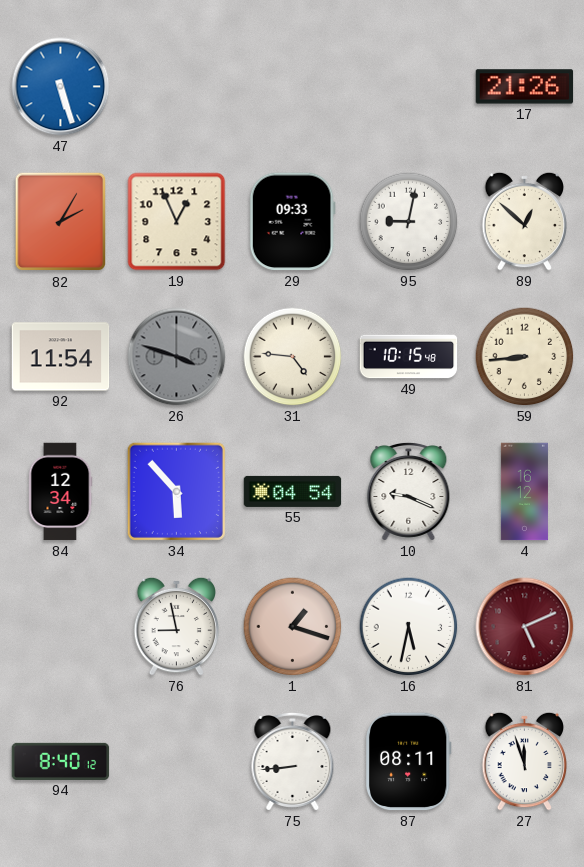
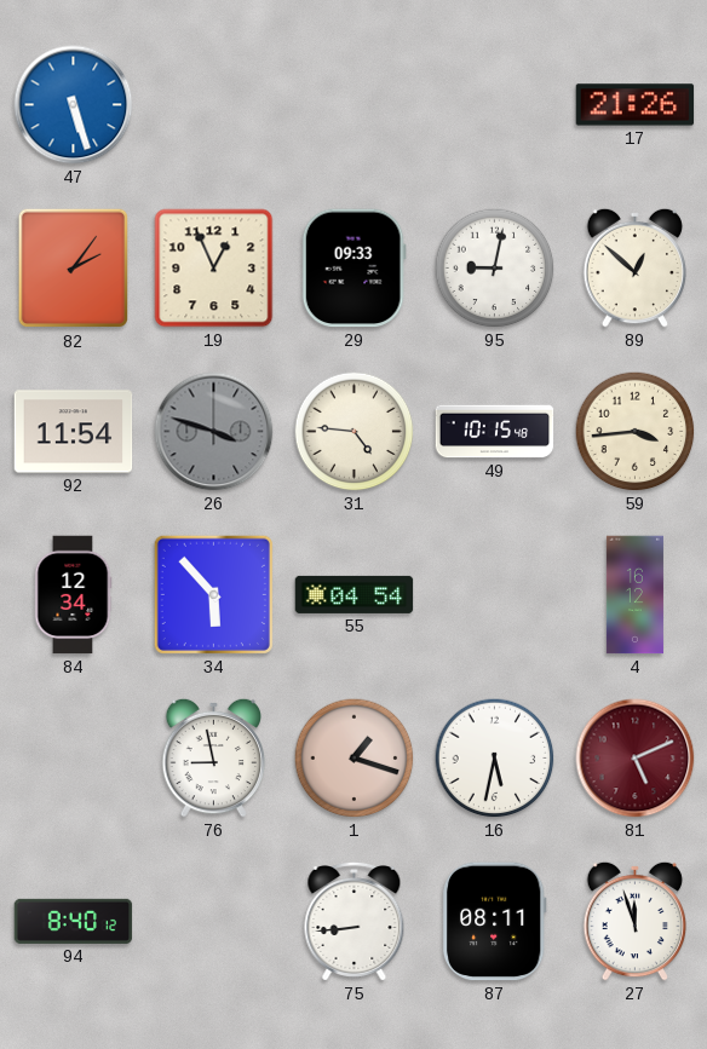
82: 2:05 -> 2:06 (73, 269)
59: 8:44 -> 3:44 (636, 432)
10: 9:19 -> none (409, 491)
